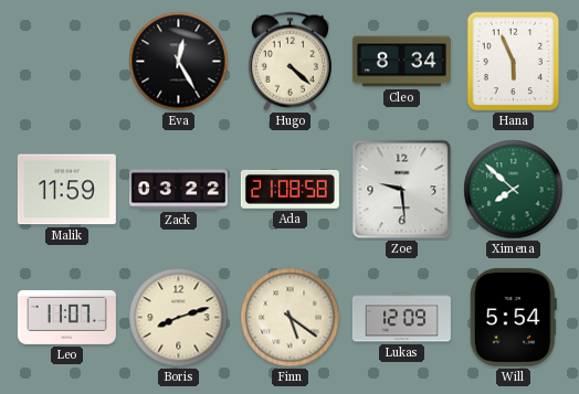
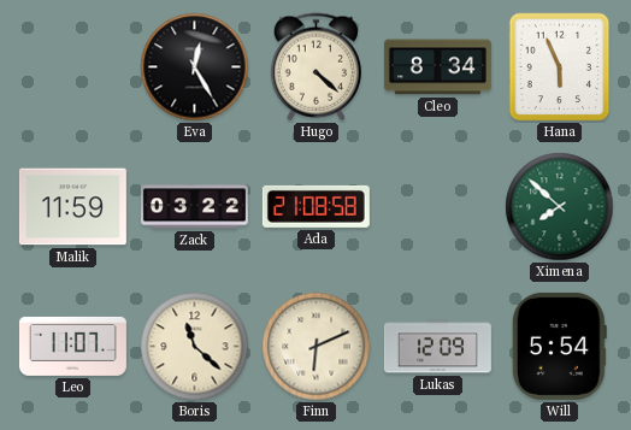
Zoe: 9:29 -> none (402, 190)
Boris: 8:12 -> 11:22 (195, 347)
Finn: 5:21 -> 6:11 (317, 347)
